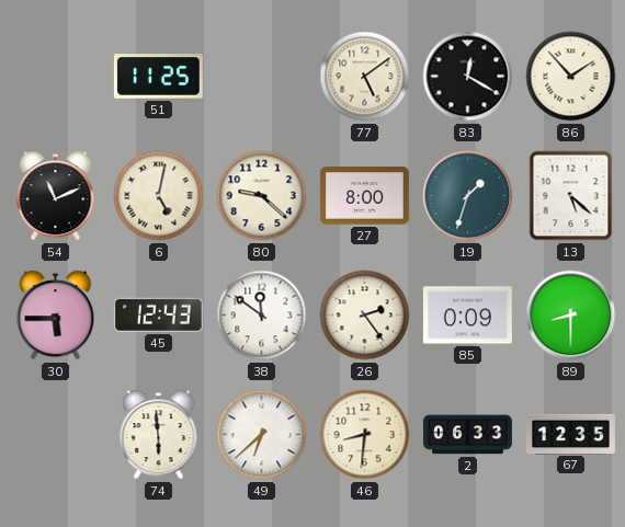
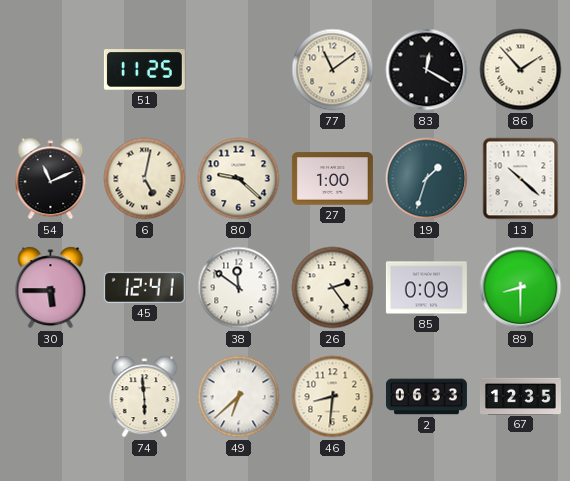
77: 5:09 -> 11:09 (333, 70)
27: 8:00 -> 1:00 (332, 179)
13: 5:22 -> 10:22 (521, 179)
45: 12:43 -> 12:41 (144, 287)
